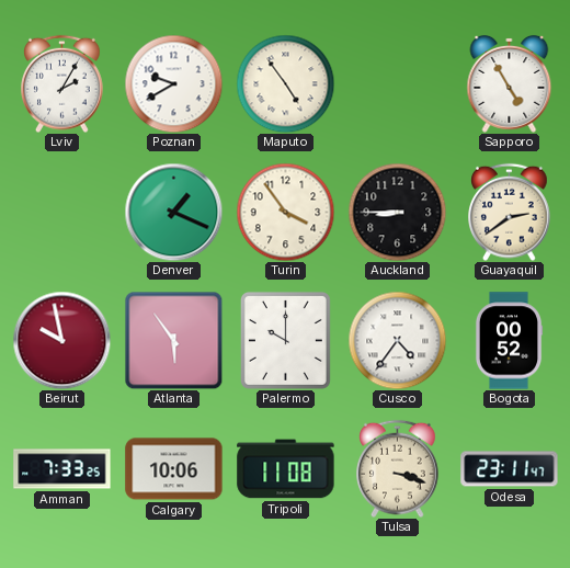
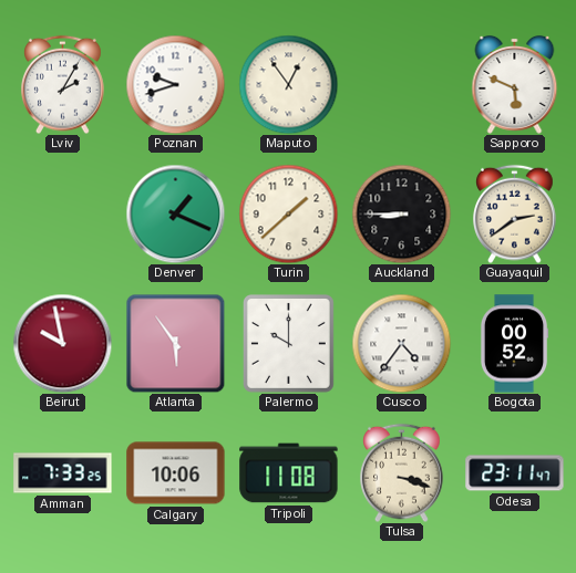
Poznan: 9:40 -> 9:42 (175, 84)
Maputo: 4:54 -> 12:54 (288, 84)
Sapporo: 4:55 -> 5:49 (515, 84)
Turin: 3:54 -> 1:38 (288, 213)
